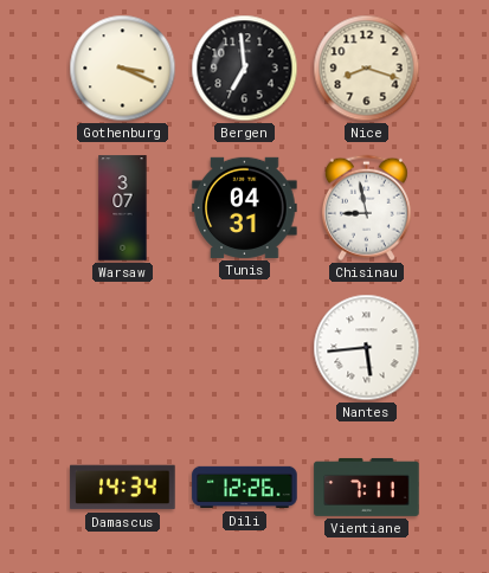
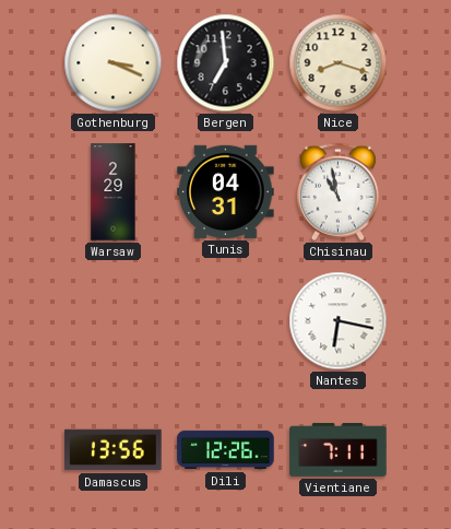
Warsaw: 3:07 -> 2:29 (114, 192)
Chisinau: 8:58 -> 10:58 (337, 192)
Nantes: 5:44 -> 6:17 (339, 321)
Damascus: 14:34 -> 13:56 (114, 450)
